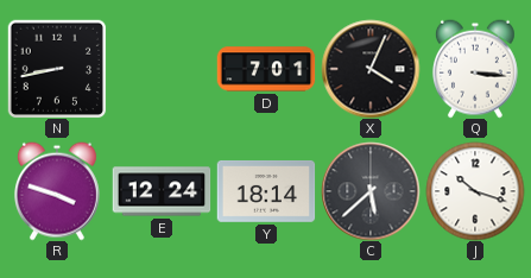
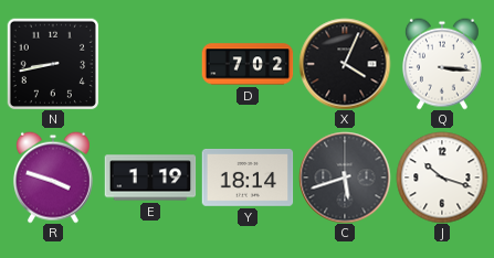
D: 7:01 -> 7:02 (248, 64)
E: 12:24 -> 1:19 (150, 178)
C: 5:38 -> 5:42 (345, 178)
